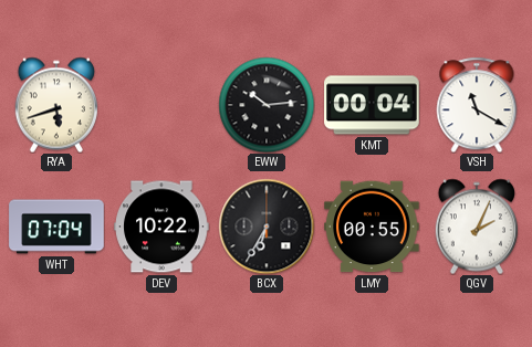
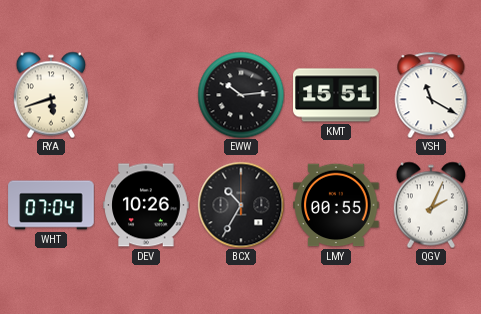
KMT: 00:04 -> 15:51 (336, 95)
DEV: 10:22 -> 10:26 (146, 205)
BCX: 6:35 -> 10:35 (241, 205)
